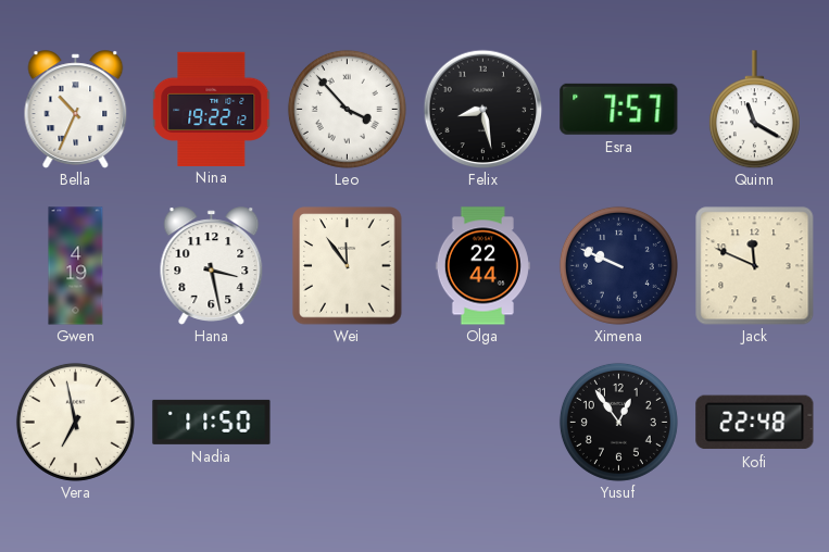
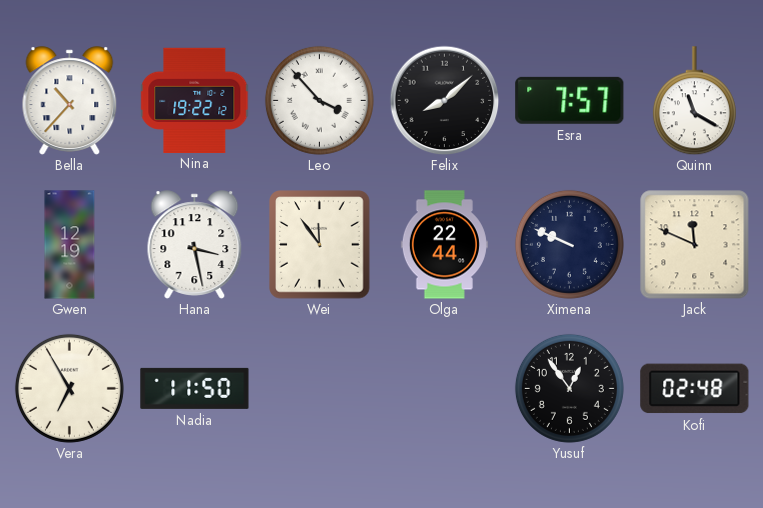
Bella: 10:34 -> 10:37 (70, 101)
Felix: 8:28 -> 8:08 (444, 100)
Gwen: 4:19 -> 12:19 (70, 245)
Vera: 6:58 -> 6:55 (69, 388)
Kofi: 22:48 -> 02:48 (695, 389)
